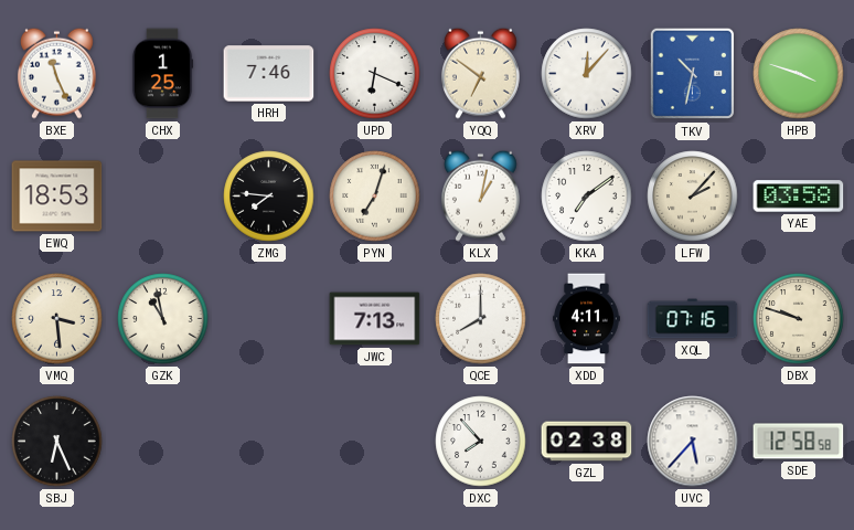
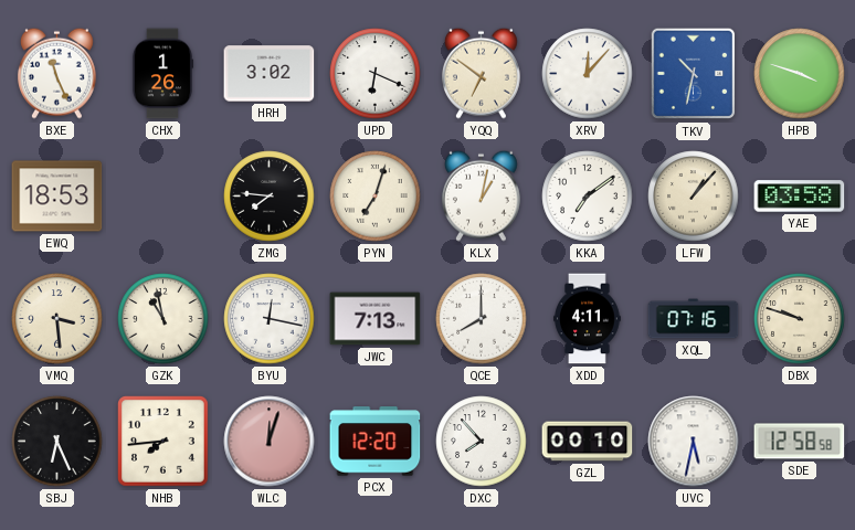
CHX: 1:25 -> 1:26 (162, 74)
HRH: 7:46 -> 3:02 (270, 74)
LFW: 2:07 -> 1:07 (694, 197)
BYU: none -> 12:17 (270, 319)
NHB: none -> 7:44 (163, 442)
WLC: none -> 12:03 (270, 442)
PCX: none -> 12:20 (376, 442)
GZL: 02:38 -> 00:10 (588, 442)
UVC: 5:37 -> 5:32 (694, 442)
